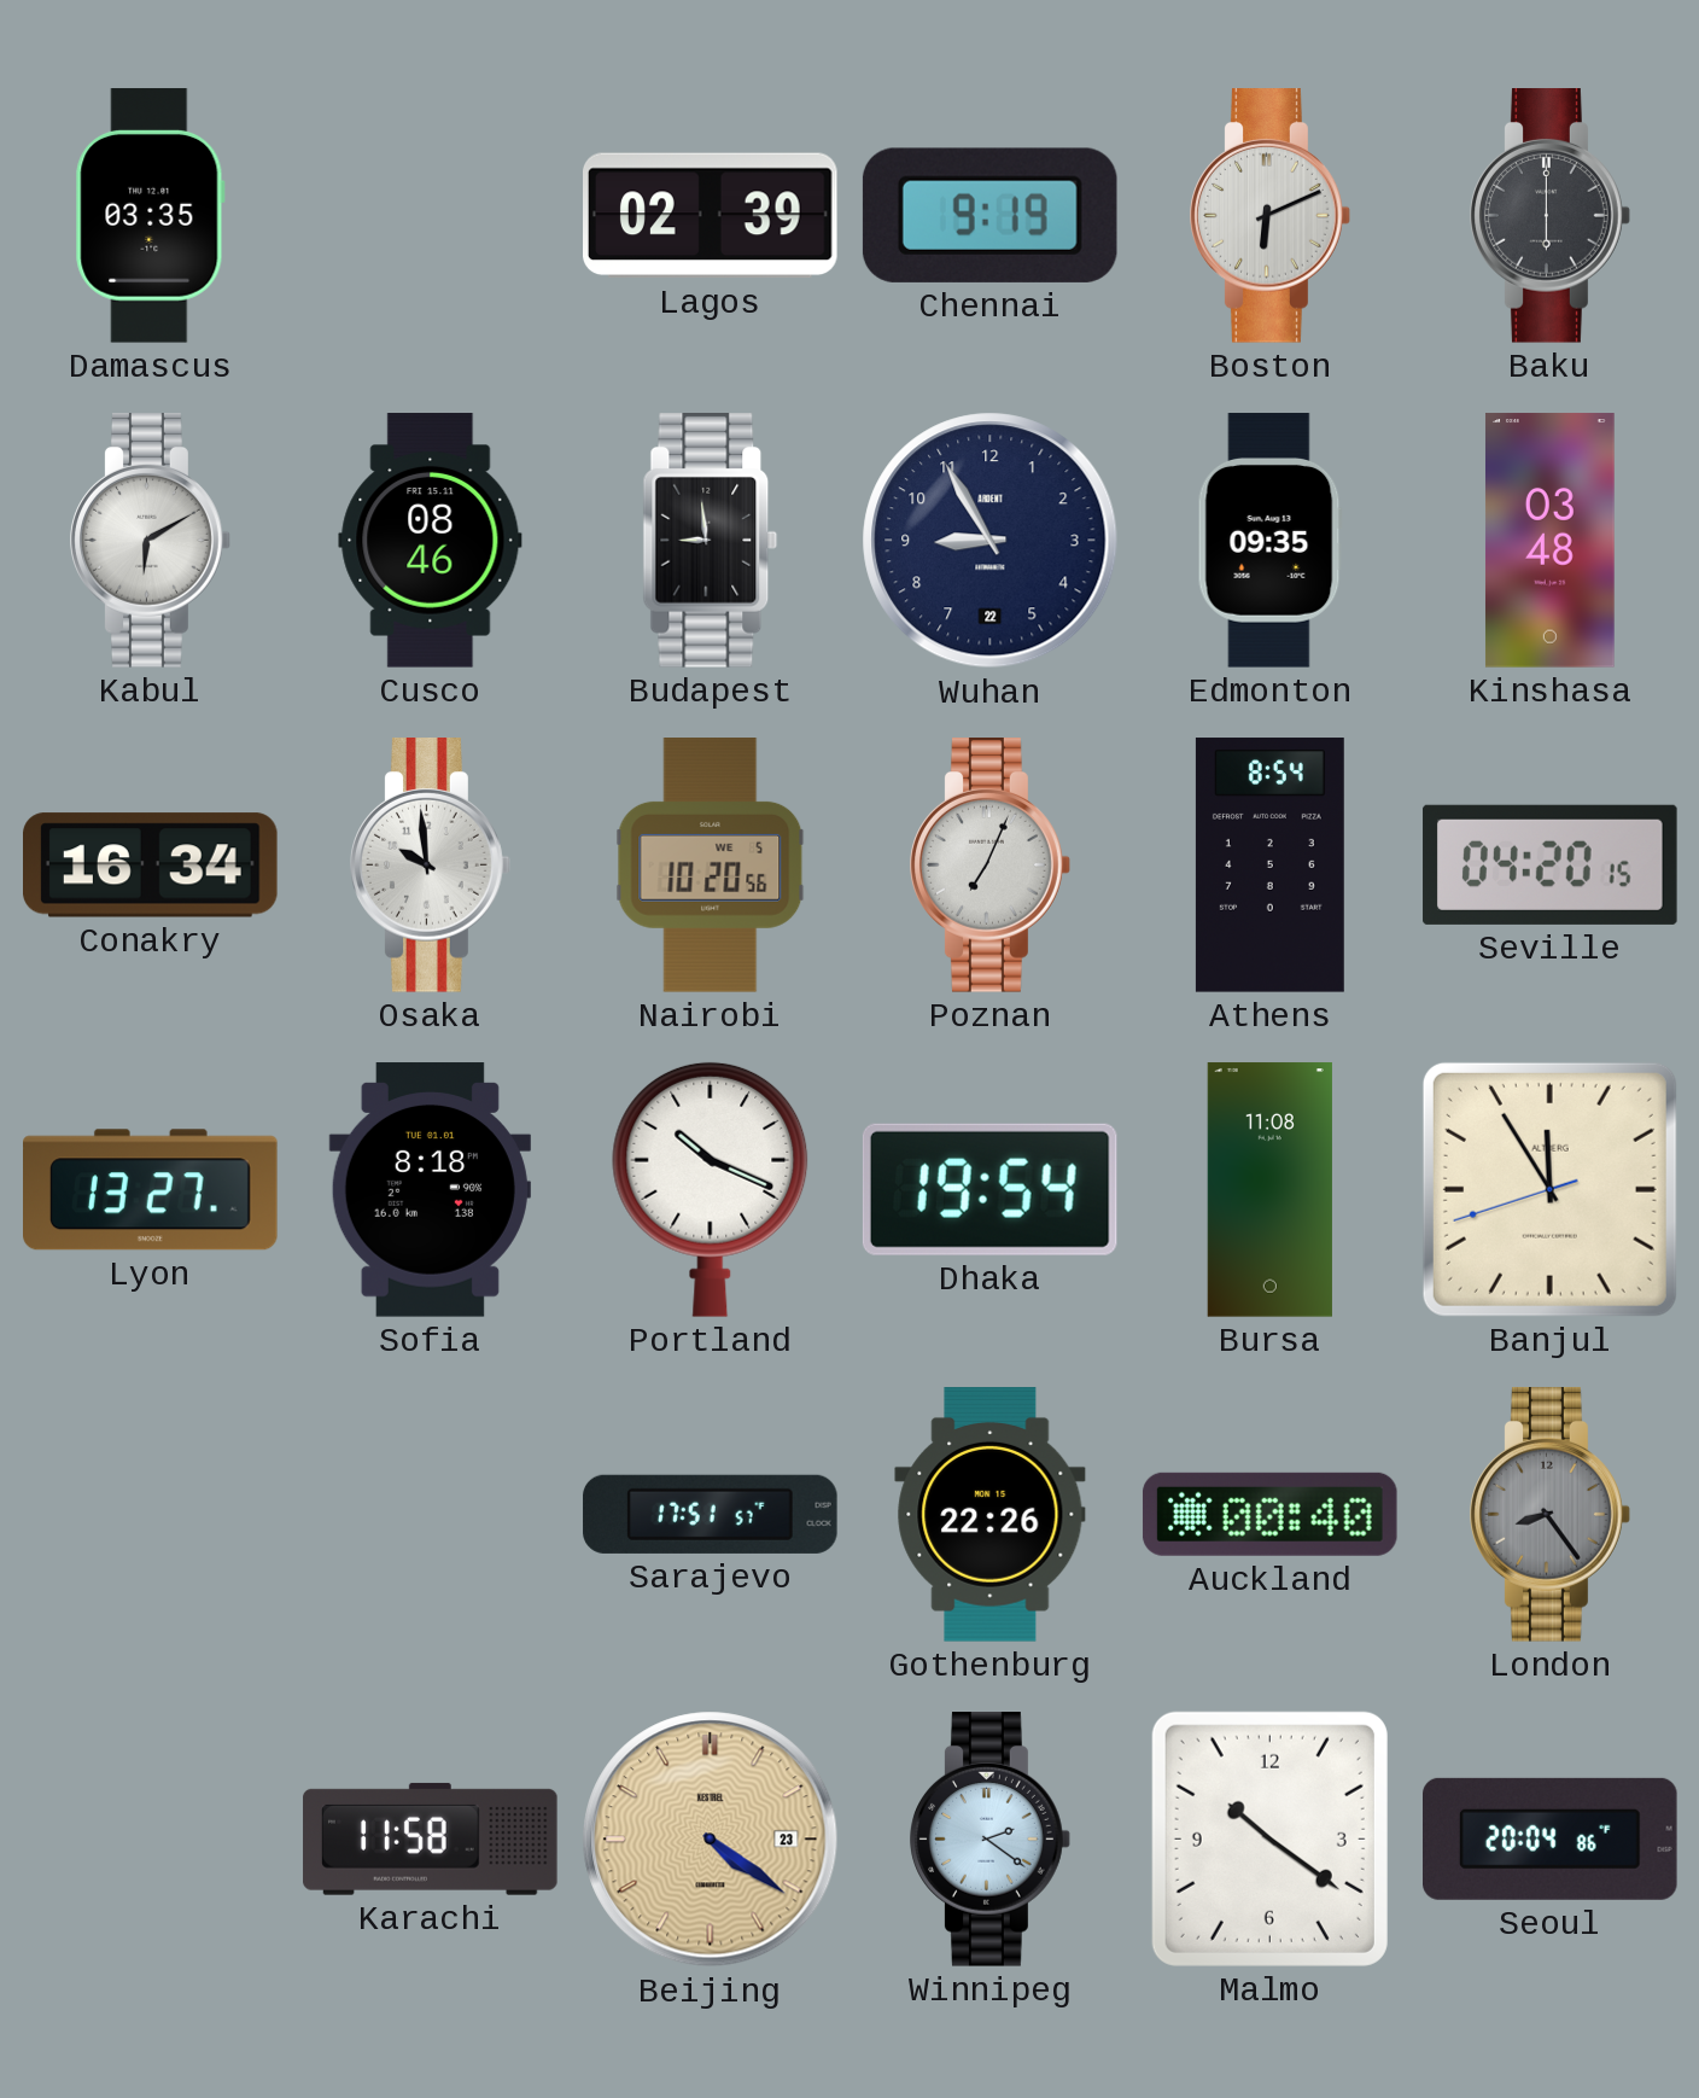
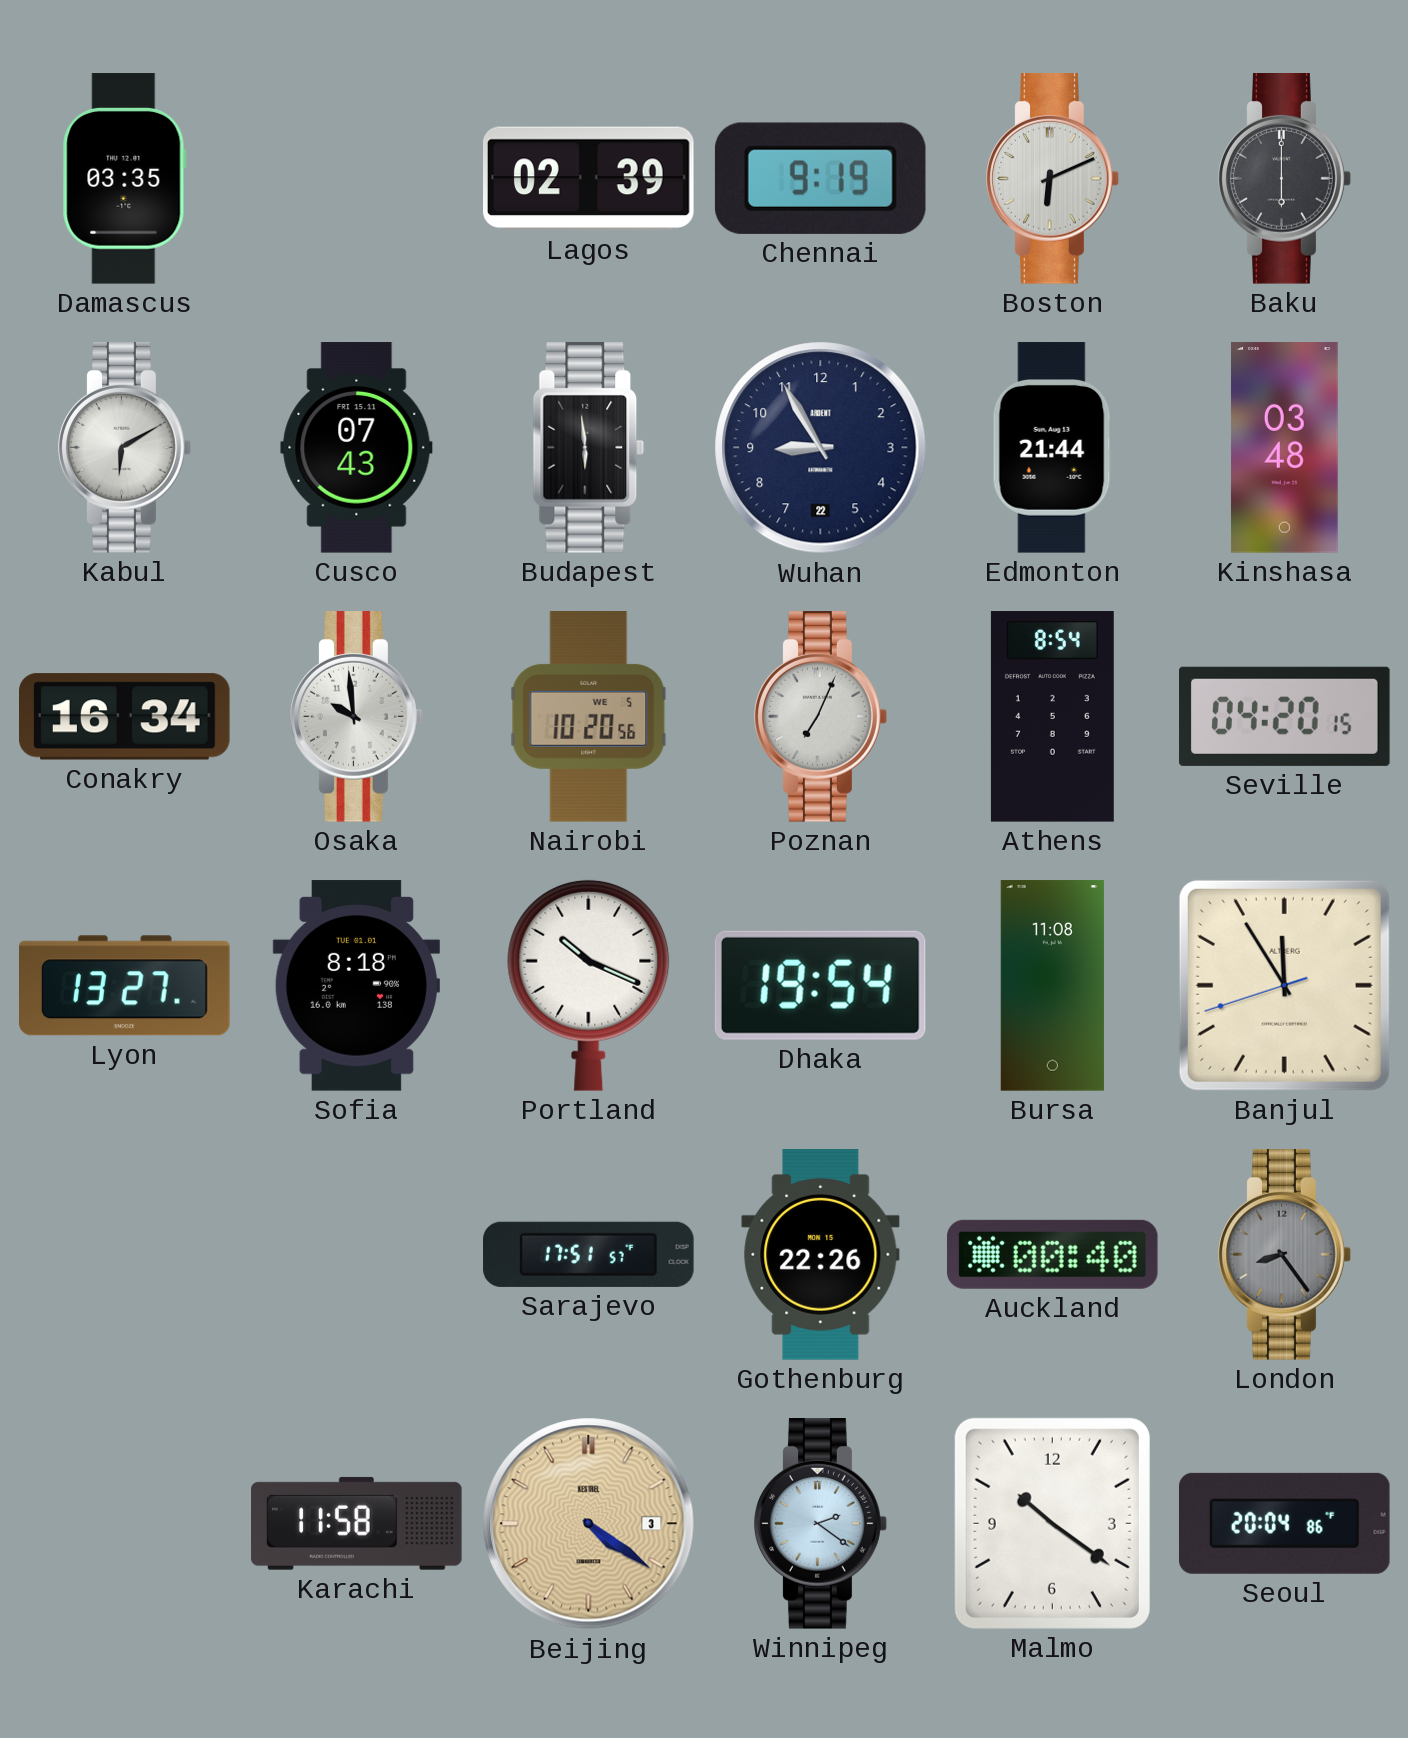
Cusco: 08:46 -> 07:43 (357, 448)
Budapest: 8:59 -> 5:59 (589, 448)
Edmonton: 09:35 -> 21:44 (1052, 448)
Beijing date: 23 -> 3 (589, 1524)
